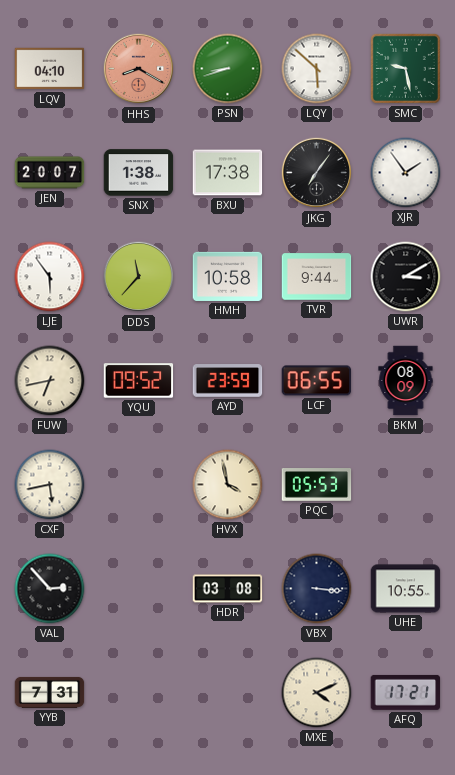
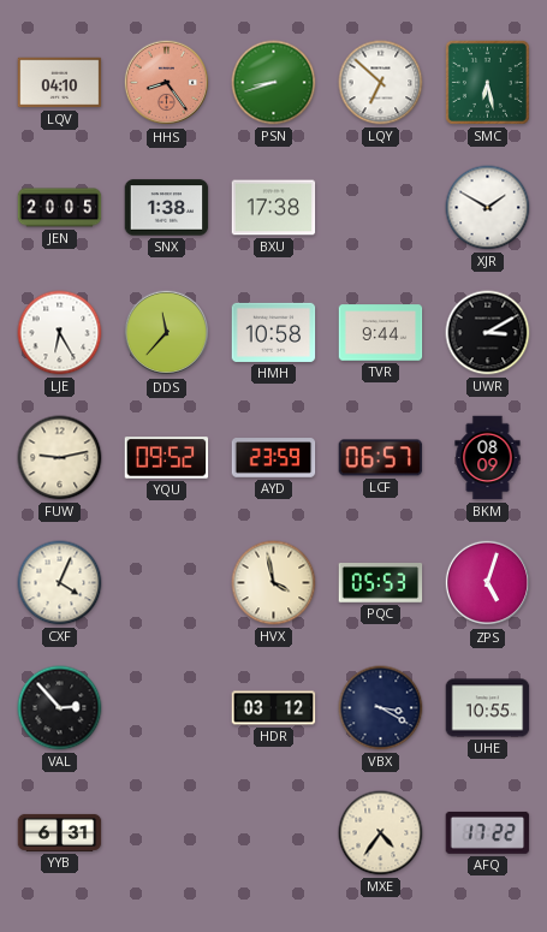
HHS: 8:20 -> 8:24 (167, 83)
LQY: 5:52 -> 6:52 (381, 83)
SMC: 9:28 -> 6:28 (487, 82)
JEN: 20:07 -> 20:05 (60, 208)
JKG: 7:06 -> none (317, 173)
XJR: 1:54 -> 1:50 (488, 208)
LJE: 5:54 -> 6:25 (60, 333)
FUW: 6:43 -> 9:13 (60, 458)
LCF: 06:55 -> 06:57 (381, 458)
CXF: 5:43 -> 4:04 (60, 583)
ZPS: none -> 5:03 (488, 583)
HDR: 03:08 -> 03:12 (274, 708)
VBX: 3:16 -> 3:20 (381, 708)
YYB: 7:31 -> 6:31 (60, 832)
MXE: 4:11 -> 4:36 (381, 833)
AFQ: 17:21 -> 17:22 (488, 832)
